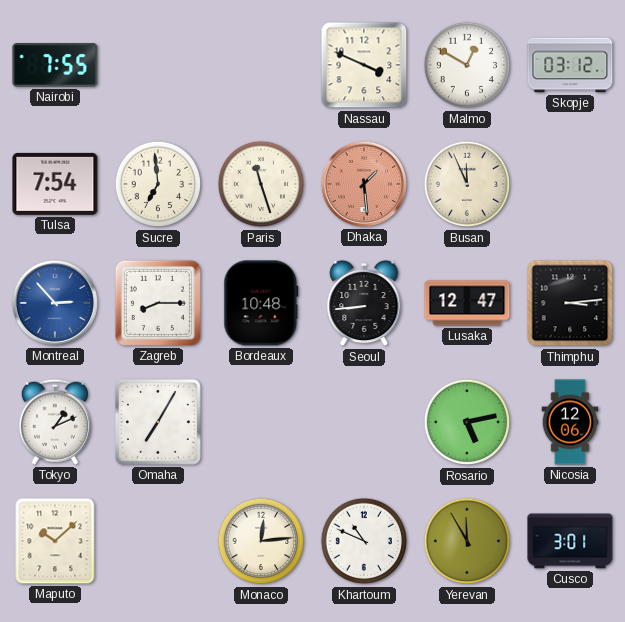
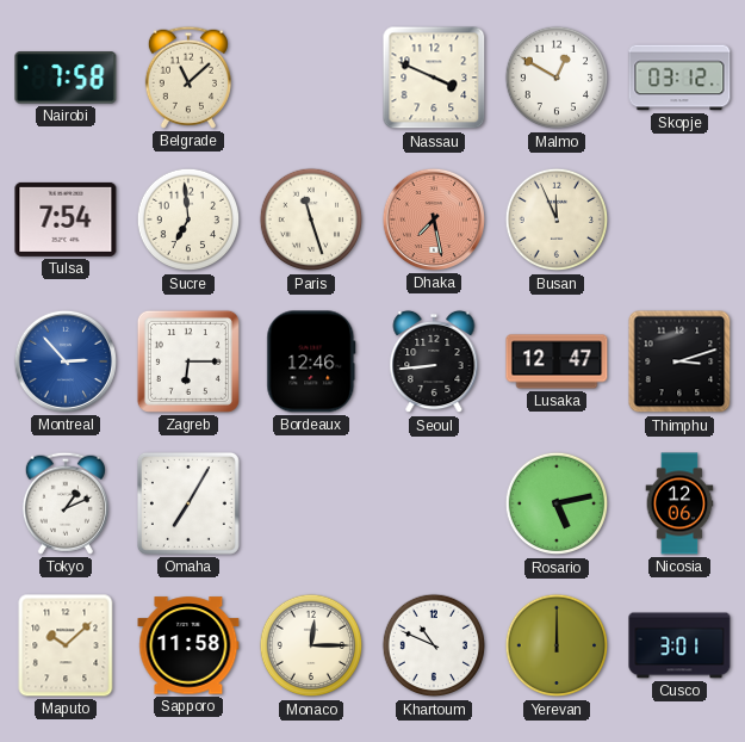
Nairobi: 7:55 -> 7:58 (66, 78)
Belgrade: none -> 11:08 (188, 78)
Dhaka: 1:29 -> 7:28 (434, 219)
Zagreb: 8:15 -> 6:15 (188, 361)
Bordeaux: 10:48 -> 12:46 (311, 361)
Thimphu: 3:14 -> 3:12 (679, 361)
Sapporo: none -> 11:58 (188, 645)
Monaco: 12:14 -> 12:15 (311, 645)
Yerevan: 11:55 -> 12:00 (557, 645)
